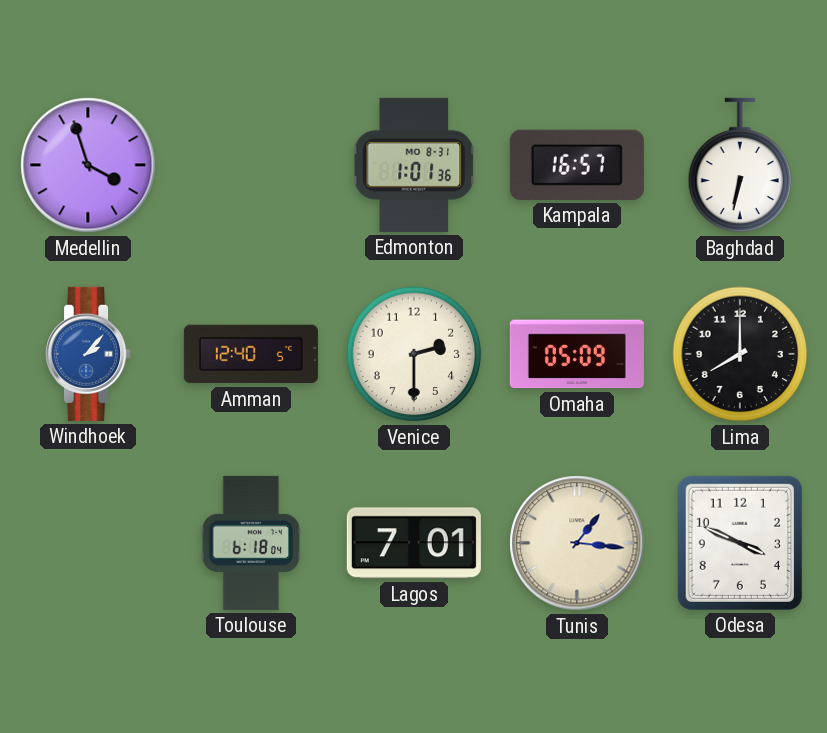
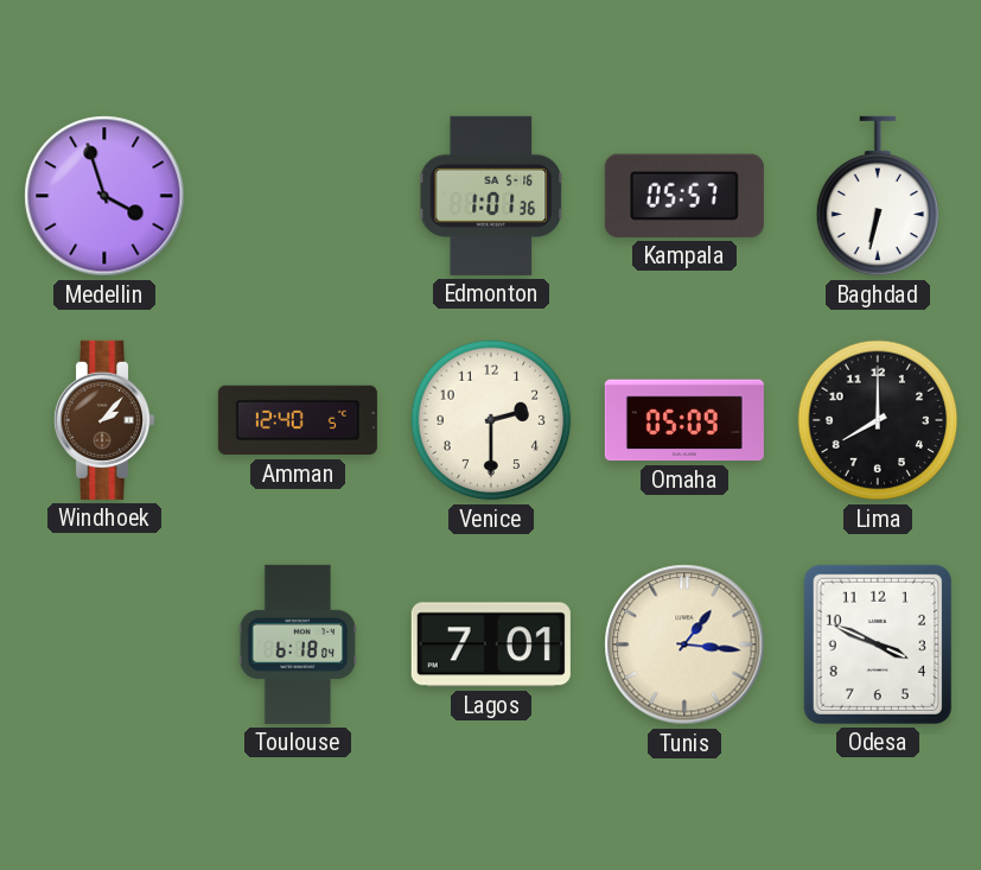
Edmonton date: MO 8-31 -> SA 5-16 (491, 196)
Kampala: 16:57 -> 05:57 (684, 196)
Windhoek dial: blue -> brown (106, 420)
